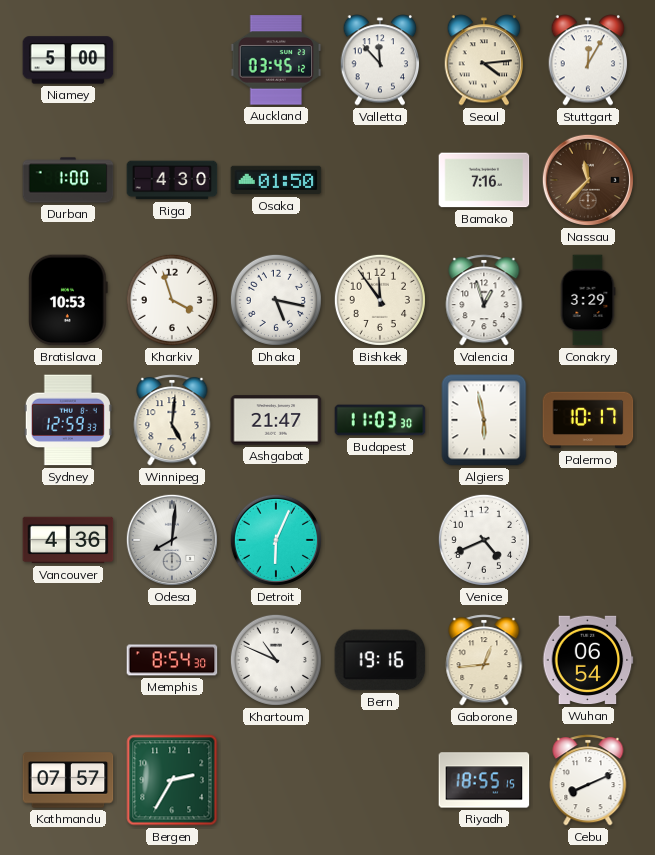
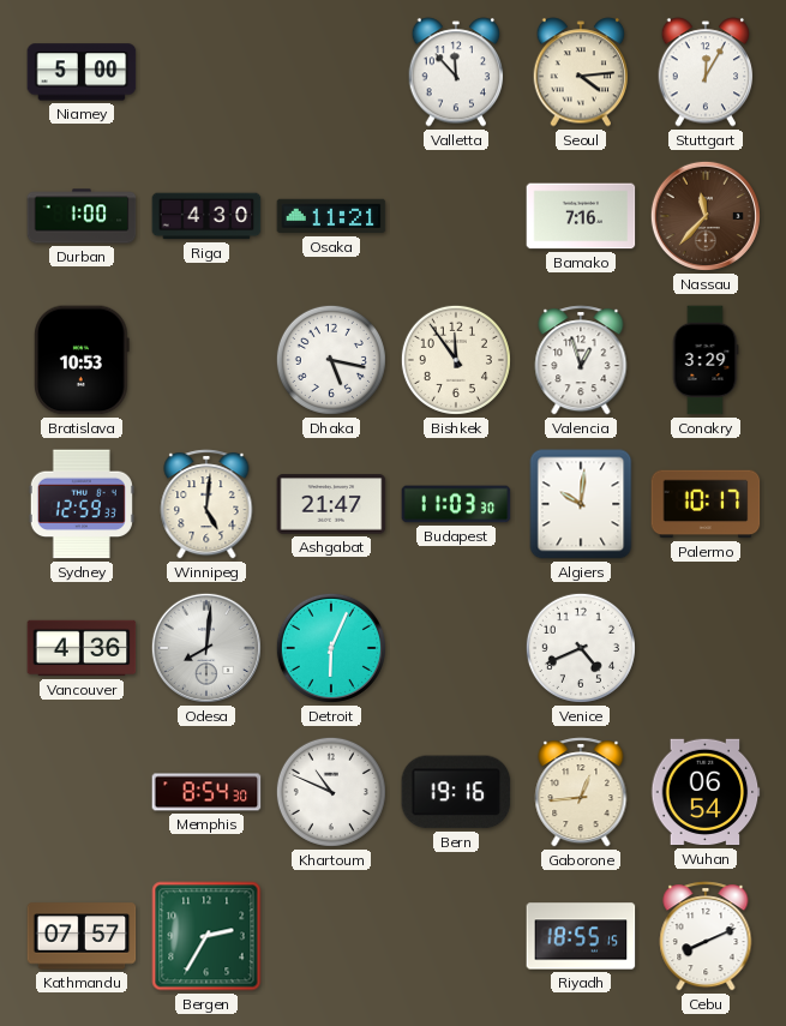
Auckland: 03:45 -> none (276, 60)
Osaka: 01:50 -> 11:21 (331, 216)
Kharkiv: 3:57 -> none (172, 300)
Algiers: 5:58 -> 10:01 (581, 504)
